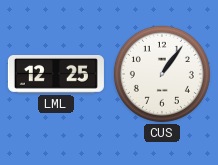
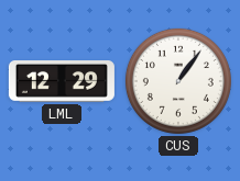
LML: 12:25 -> 12:29 (62, 82)
